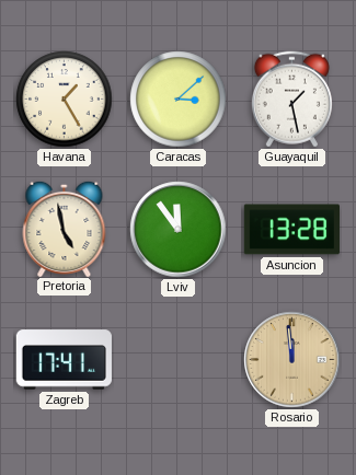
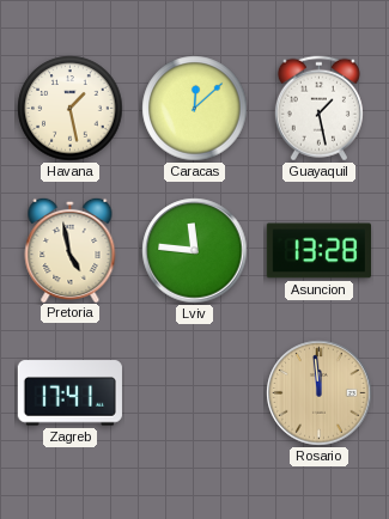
Havana: 1:25 -> 1:28 (71, 109)
Caracas: 3:08 -> 12:08 (195, 109)
Lviv: 11:54 -> 11:46 (195, 251)
